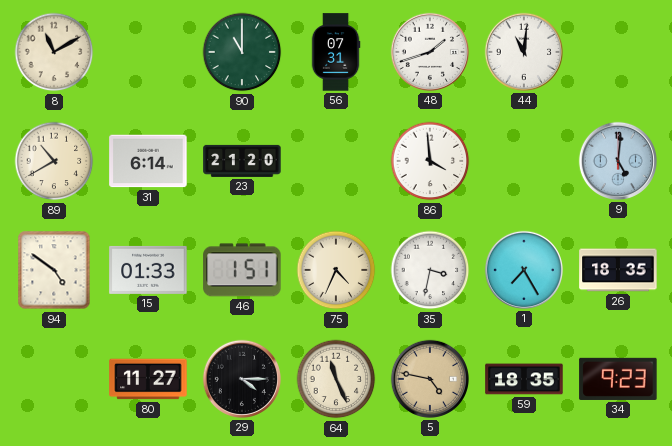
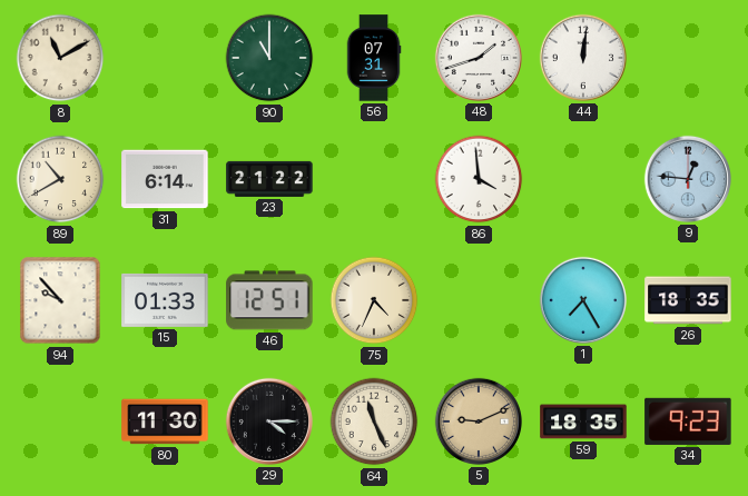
44: 11:01 -> 12:01 (583, 58)
23: 21:20 -> 21:22 (269, 179)
9: 5:01 -> 12:46 (688, 179)
94: 4:51 -> 9:53 (60, 300)
46: 1:51 -> 12:51 (269, 300)
35: 3:32 -> none (430, 270)
80: 11:27 -> 11:30 (165, 421)
5: 4:47 -> 9:11 (479, 421)
